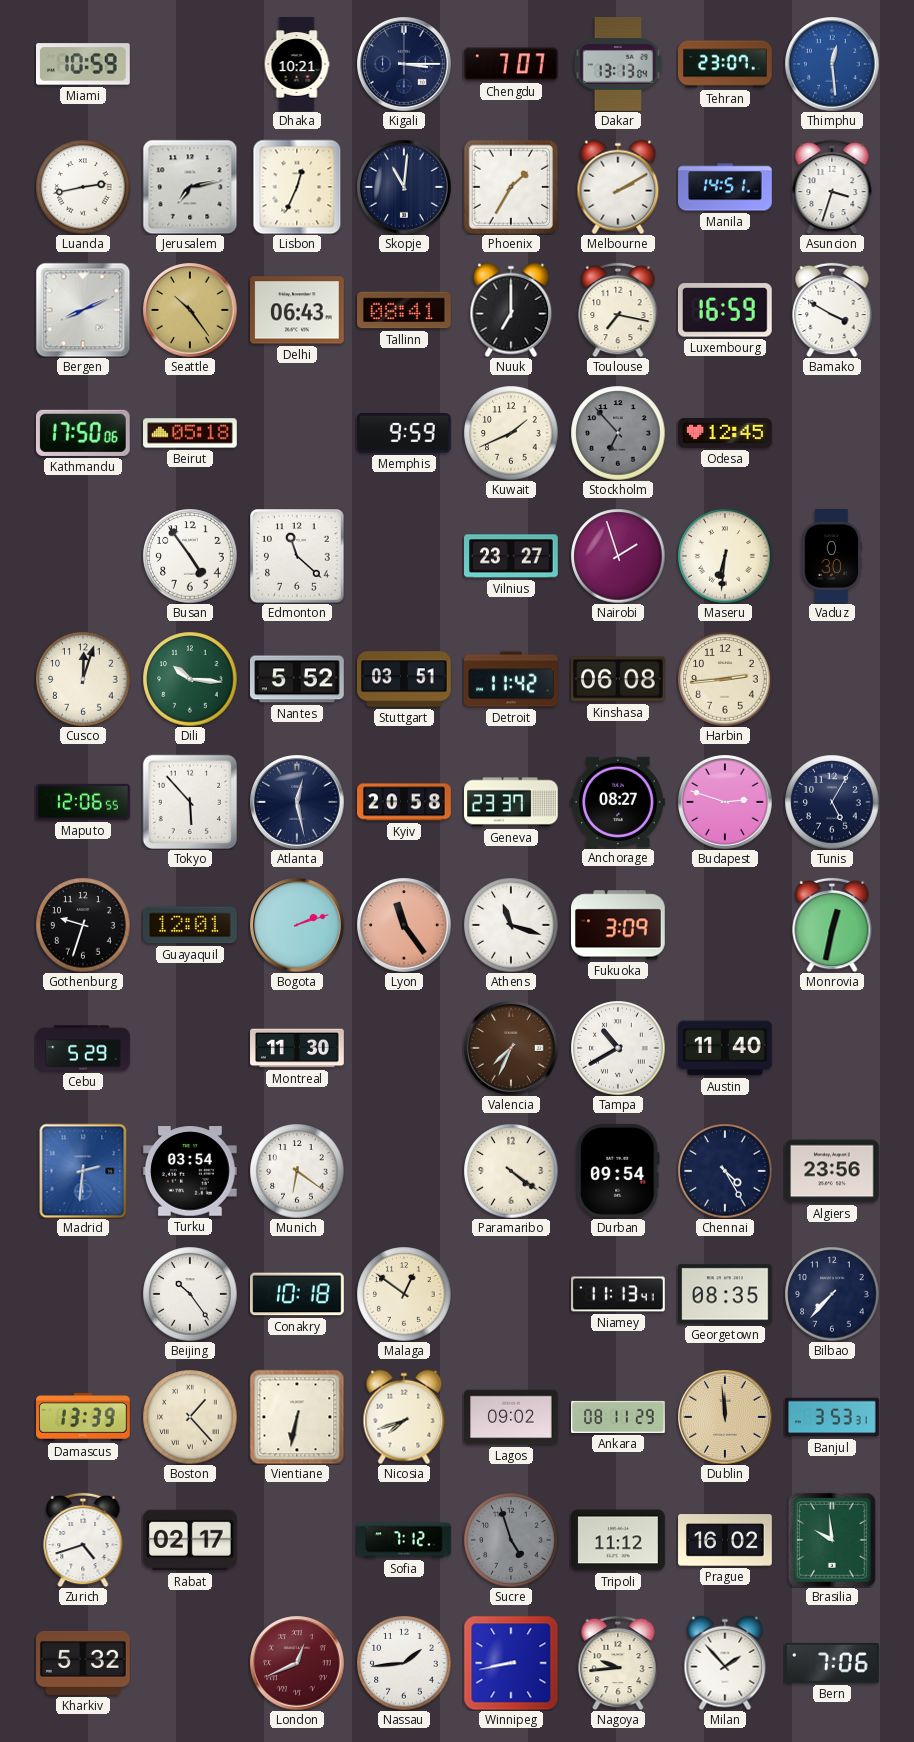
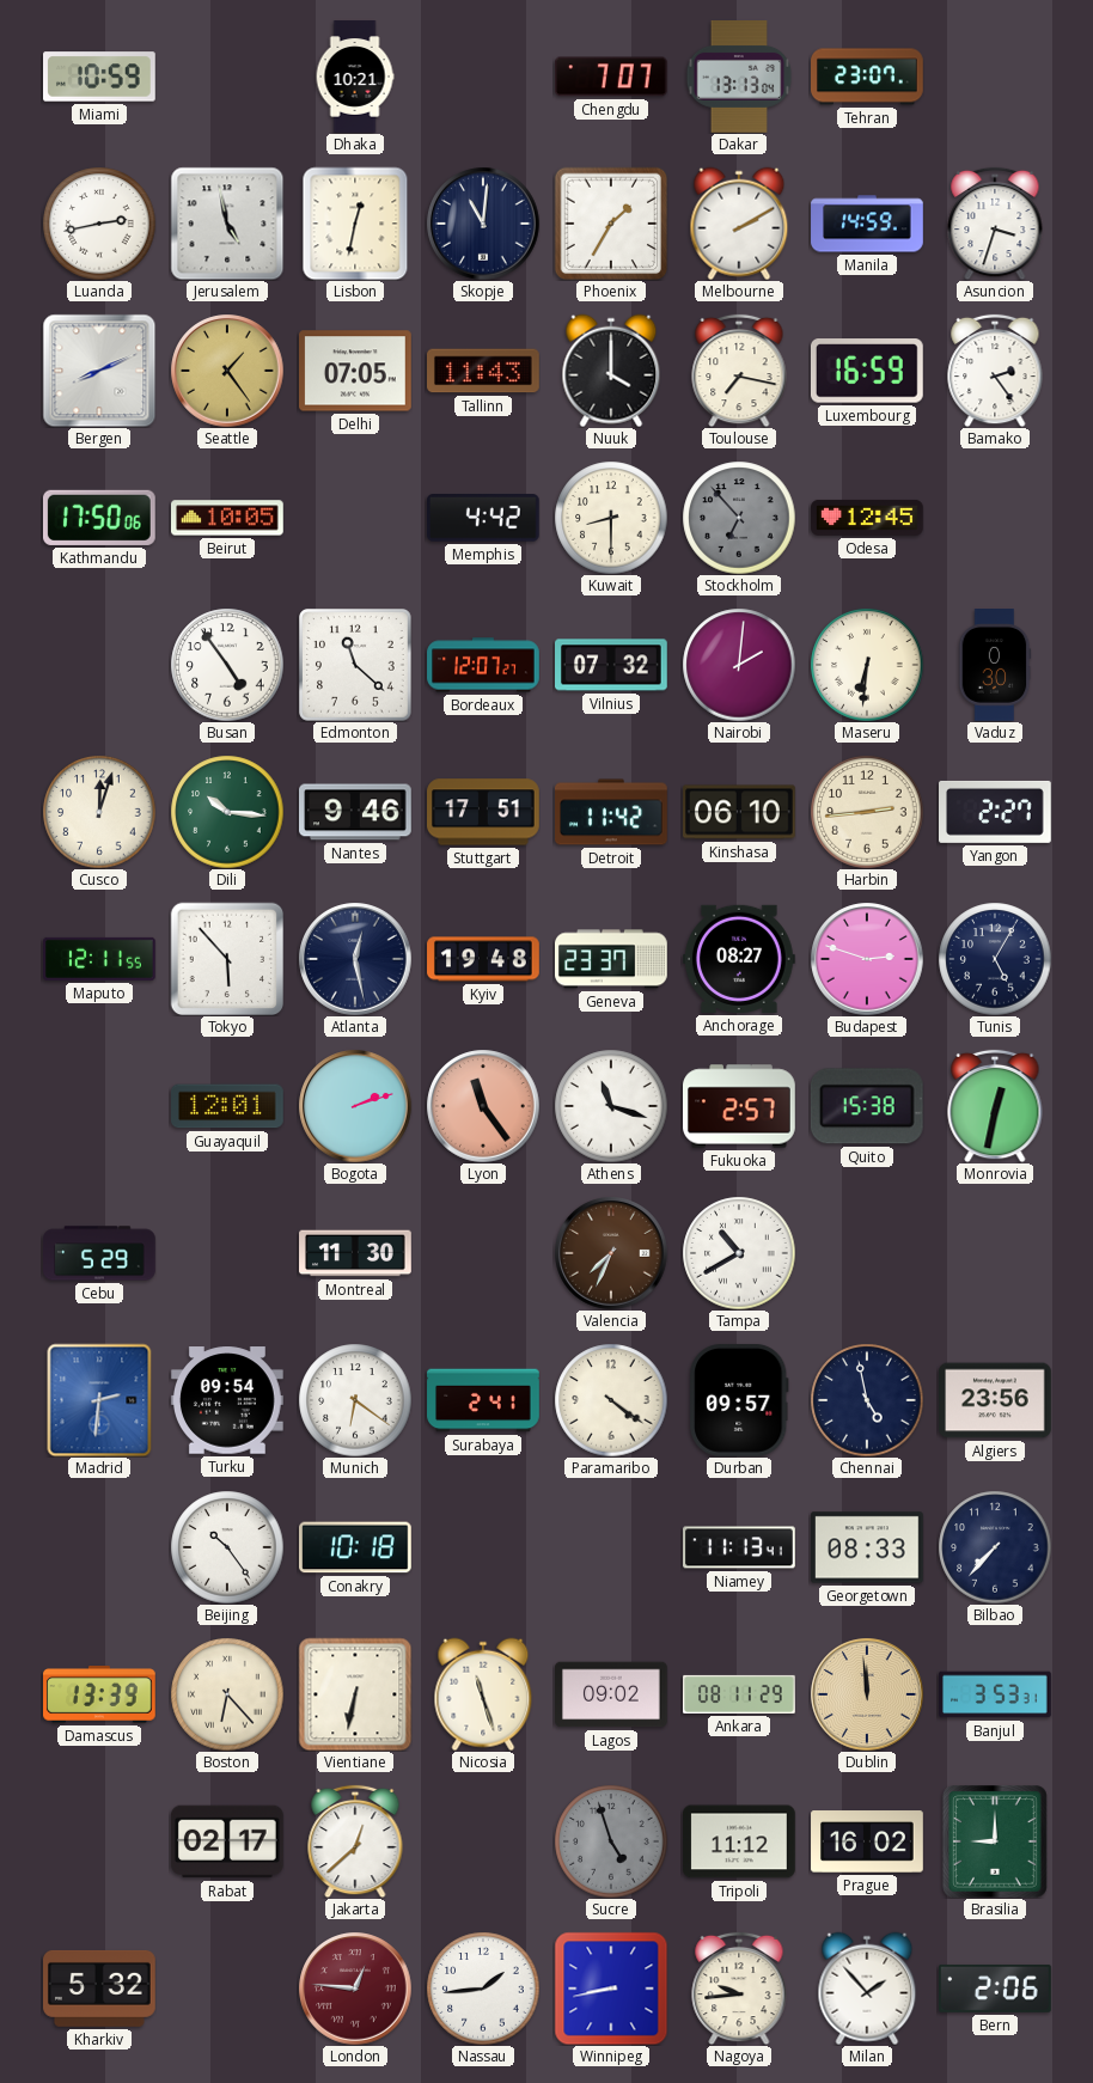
Kigali: 3:15 -> none (404, 64)
Thimphu: 12:29 -> none (832, 64)
Jerusalem: 7:13 -> 4:58 (227, 224)
Lisbon: 12:34 -> 12:32 (355, 224)
Manila: 14:51 -> 14:59 (867, 224)
Seattle: 10:24 -> 1:24 (227, 371)
Delhi: 06:43 -> 07:05 (356, 371)
Tallinn: 08:41 -> 11:43 (484, 371)
Nuuk: 7:00 -> 4:00 (611, 371)
Bamako: 3:50 -> 2:24 (995, 371)
Beirut: 05:18 -> 10:05 (228, 518)
Memphis: 9:59 -> 4:42 (483, 518)
Kuwait: 1:41 -> 8:30 (611, 518)
Bordeaux: none -> 12:07 (483, 665)
Vilnius: 23:27 -> 07:32 (612, 665)
Nairobi: 1:57 -> 2:01 (739, 665)
Nantes: 5:52 -> 9:46 (356, 812)
Stuttgart: 03:51 -> 17:51 (484, 812)
Kinshasa: 06:08 -> 06:10 (740, 812)
Yangon: none -> 2:27 (996, 812)
Maputo: 12:06 -> 12:11 (100, 959)
Kyiv: 20:58 -> 19:48 (483, 959)
Gothenburg: 9:33 -> none (83, 925)
Fukuoka: 3:09 -> 2:57 (739, 1106)
Quito: none -> 15:38 (867, 1106)
Austin: 11:40 -> none (726, 1048)
Turku: 03:54 -> 09:54 (227, 1400)
Surabaya: none -> 2:41 (483, 1400)
Durban: 09:54 -> 09:57 (740, 1400)
Chennai: 4:25 -> 4:58 (867, 1400)
Malaga: 12:51 -> none (404, 1294)
Georgetown: 08:35 -> 08:33 (868, 1547)
Boston: 1:23 -> 6:23 (227, 1694)
Nicosia: 7:42 -> 11:27 (483, 1694)
Zurich: 4:42 -> none (83, 1540)
Jakarta: none -> 12:38 (355, 1841)
Sofia: 7:12 -> none (404, 1540)
Brasilia: 9:59 -> 9:00 (996, 1841)
London: 12:41 -> 12:46 (355, 1989)
Bern: 7:06 -> 2:06 (996, 1989)
